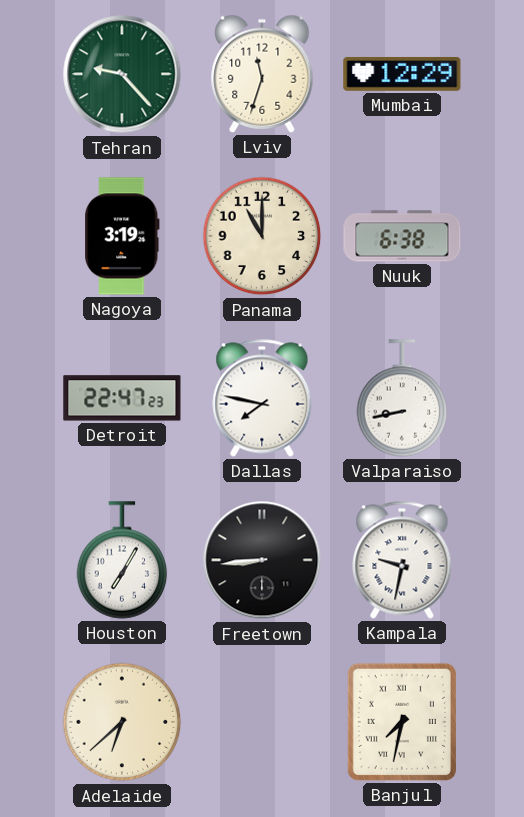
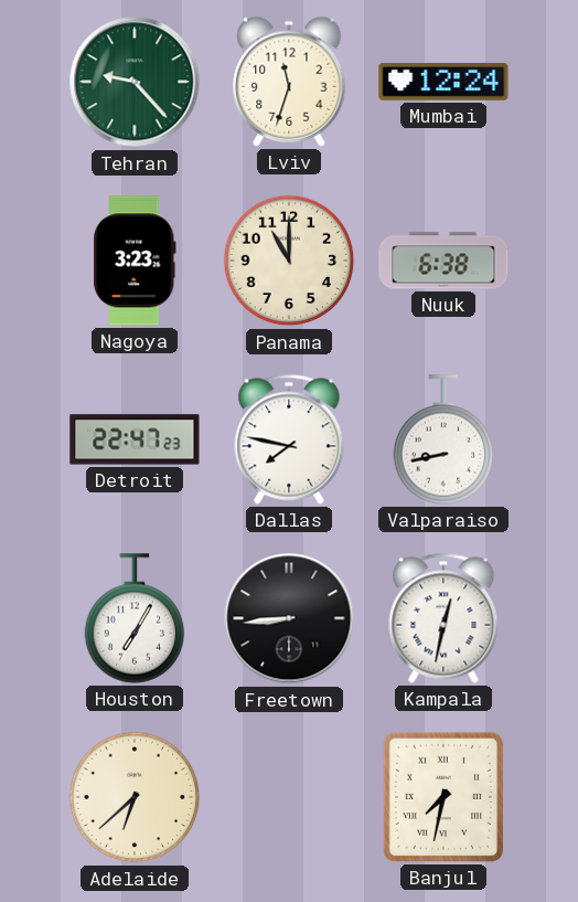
Mumbai: 12:29 -> 12:24 (443, 82)
Nagoya: 3:19 -> 3:23 (135, 261)
Kampala: 9:32 -> 12:32 (443, 618)
